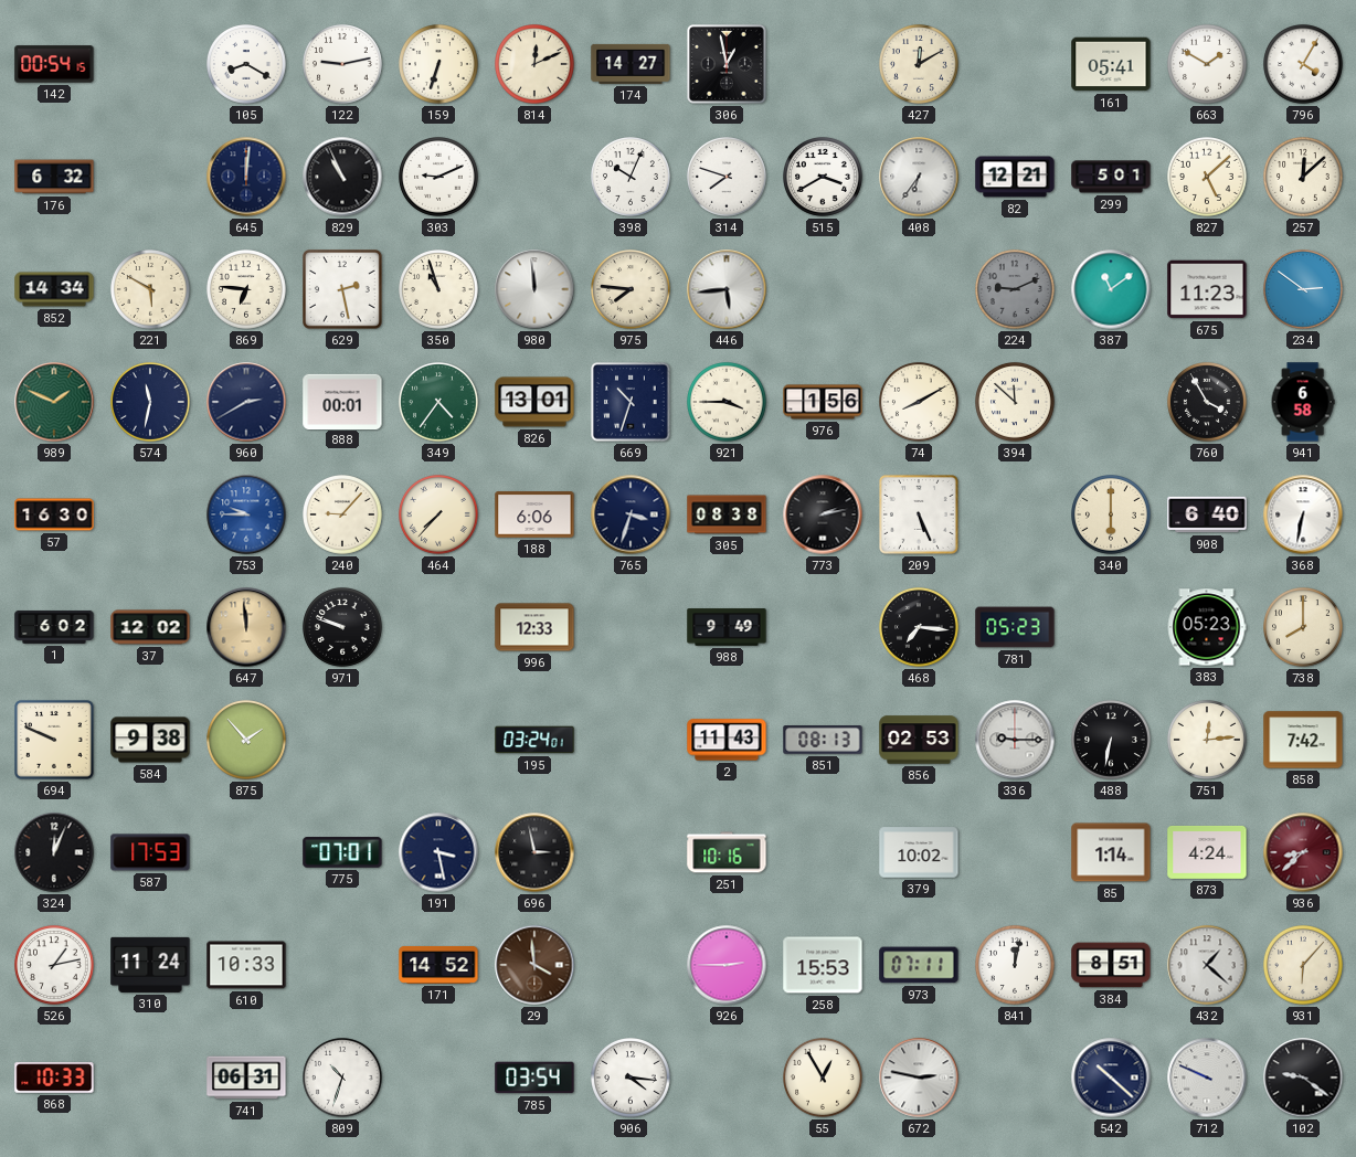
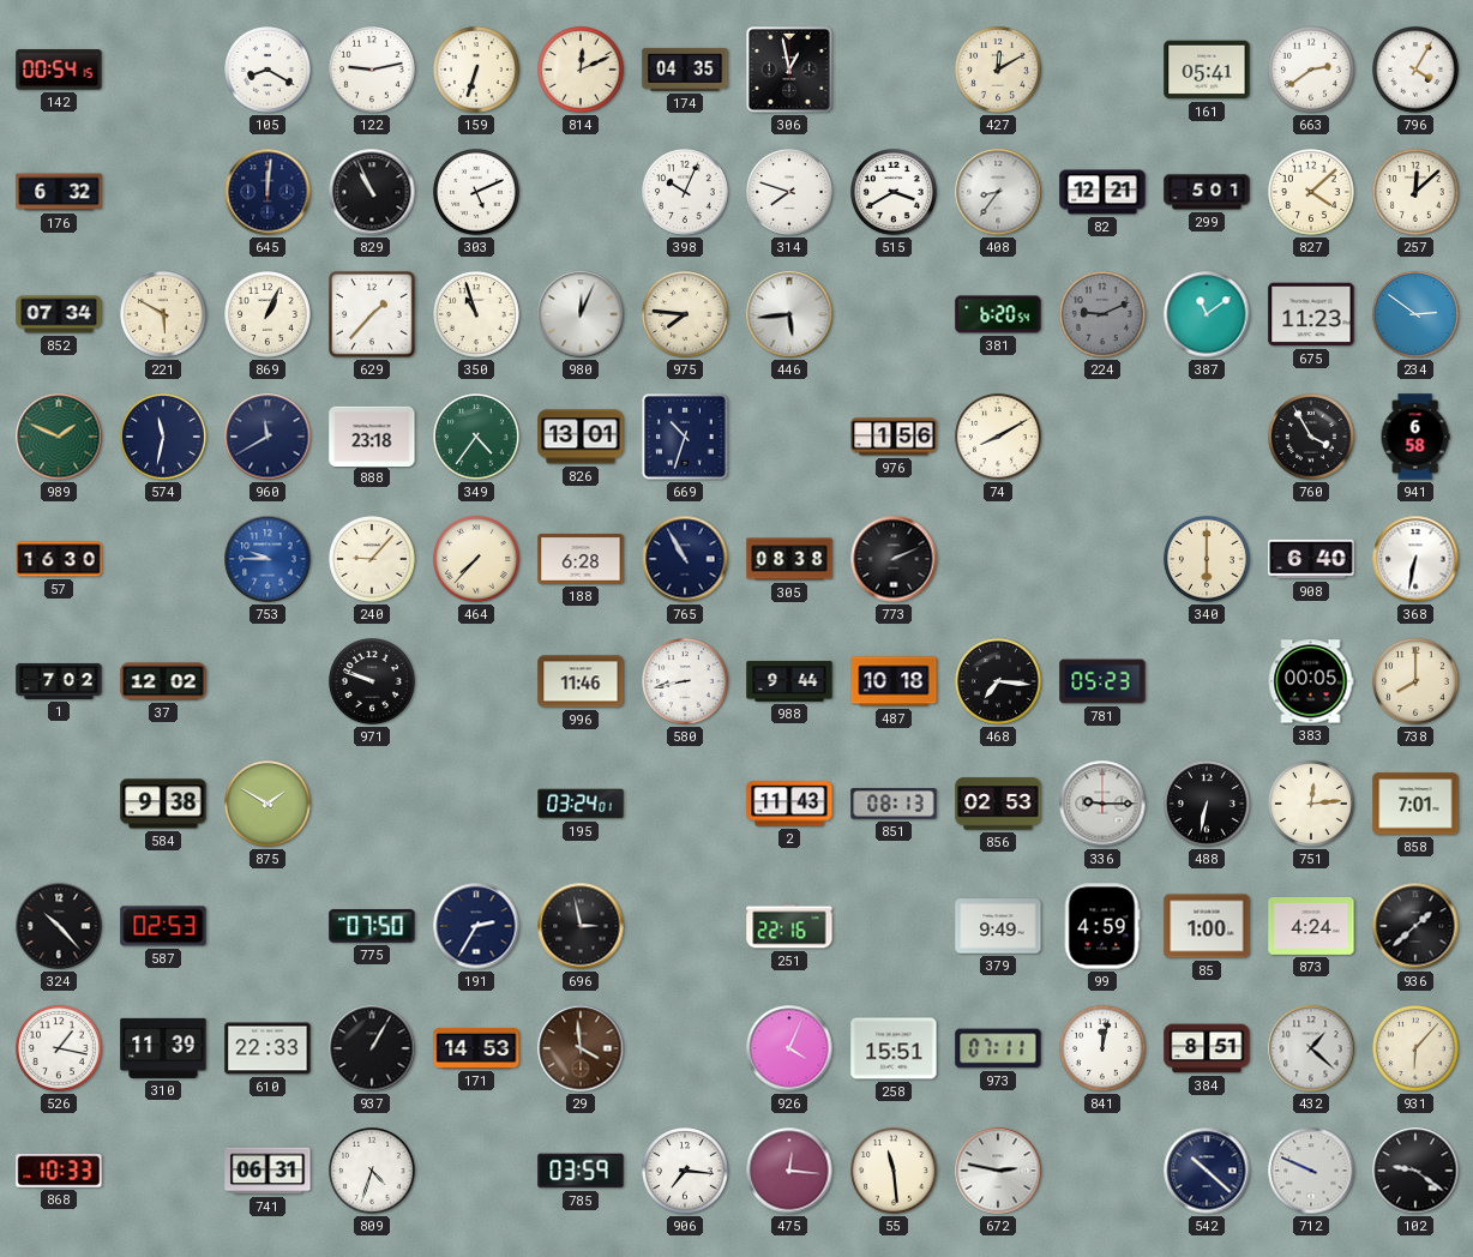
174: 14:27 -> 04:35 (685, 70)
663: 1:50 -> 2:39 (1312, 71)
303: 9:11 -> 5:11 (477, 193)
408: 6:36 -> 8:36 (998, 192)
827: 5:08 -> 4:08 (1312, 193)
852: 14:34 -> 07:34 (59, 314)
869: 6:46 -> 1:04 (269, 315)
629: 2:28 -> 1:37 (373, 315)
980: 11:59 -> 12:04 (581, 314)
381: none -> 6:20 (998, 314)
960: 2:40 -> 11:40 (267, 437)
888: 00:01 -> 23:18 (372, 435)
921: 3:45 -> none (728, 403)
394: 11:52 -> none (1016, 403)
188: 6:06 -> 6:28 (581, 559)
765: 3:33 -> 10:55 (685, 559)
773: 2:13 -> 2:11 (894, 559)
209: 5:26 -> none (920, 516)
1: 6:02 -> 7:02 (59, 681)
647: 11:59 -> none (246, 627)
996: 12:33 -> 11:46 (581, 681)
580: none -> 8:43 (686, 682)
988: 9:49 -> 9:44 (789, 681)
487: none -> 10:18 (894, 681)
383: 05:23 -> 00:05 (1311, 681)
694: 9:49 -> none (55, 741)
875: 1:53 -> 1:50 (269, 805)
858: 7:42 -> 7:01 (1415, 804)
324: 12:04 -> 10:23 (59, 926)
587: 17:53 -> 02:53 (163, 926)
775: 07:01 -> 07:50 (372, 926)
191: 3:28 -> 2:35 (476, 926)
251: 10:16 -> 22:16 (789, 926)
379: 10:02 -> 9:49 (998, 926)
99: none -> 4:59 (1102, 926)
85: 1:14 -> 1:00 (1207, 926)
936: 8:38 -> 1:38 (1415, 926)
936 dial: burgundy -> black (1415, 926)
526: 1:13 -> 1:17 (60, 1049)
310: 11:24 -> 11:39 (163, 1048)
610: 10:33 -> 22:33 (267, 1048)
937: none -> 1:05 (372, 1048)
171: 14:52 -> 14:53 (476, 1048)
926: 2:45 -> 4:04 (789, 1048)
258: 15:53 -> 15:51 (894, 1048)
809: 10:33 -> 4:33 (373, 1172)
785: 03:54 -> 03:59 (581, 1171)
906: 4:16 -> 7:16 (686, 1172)
475: none -> 12:16 (789, 1171)
55: 12:55 -> 11:29 (895, 1172)
